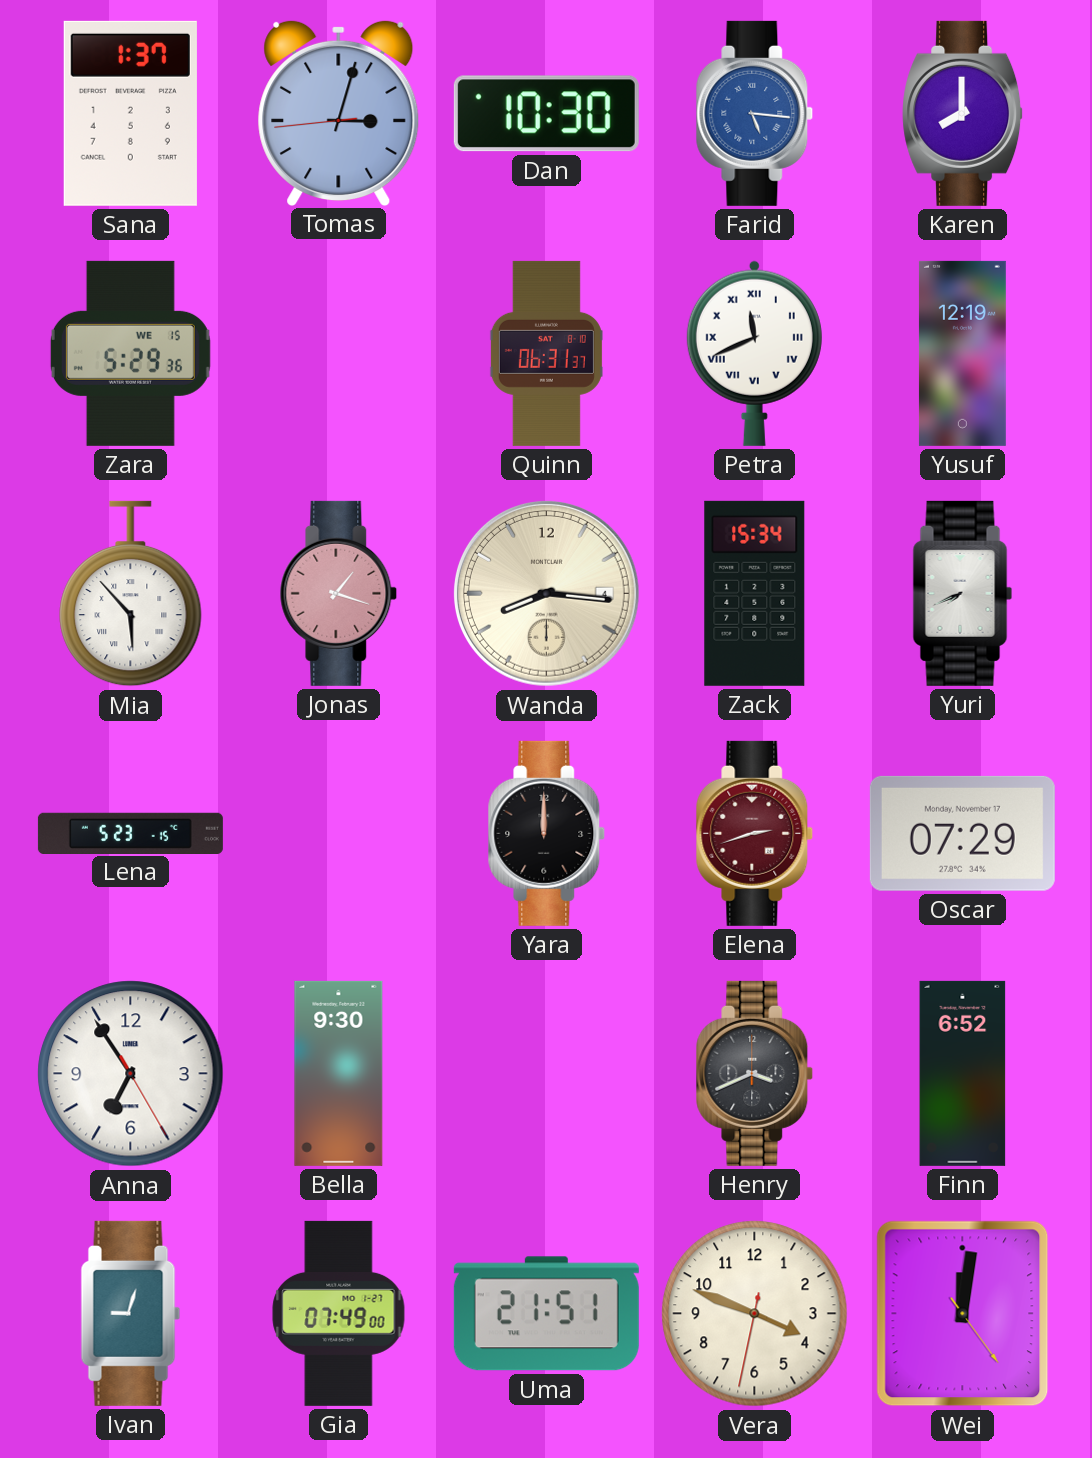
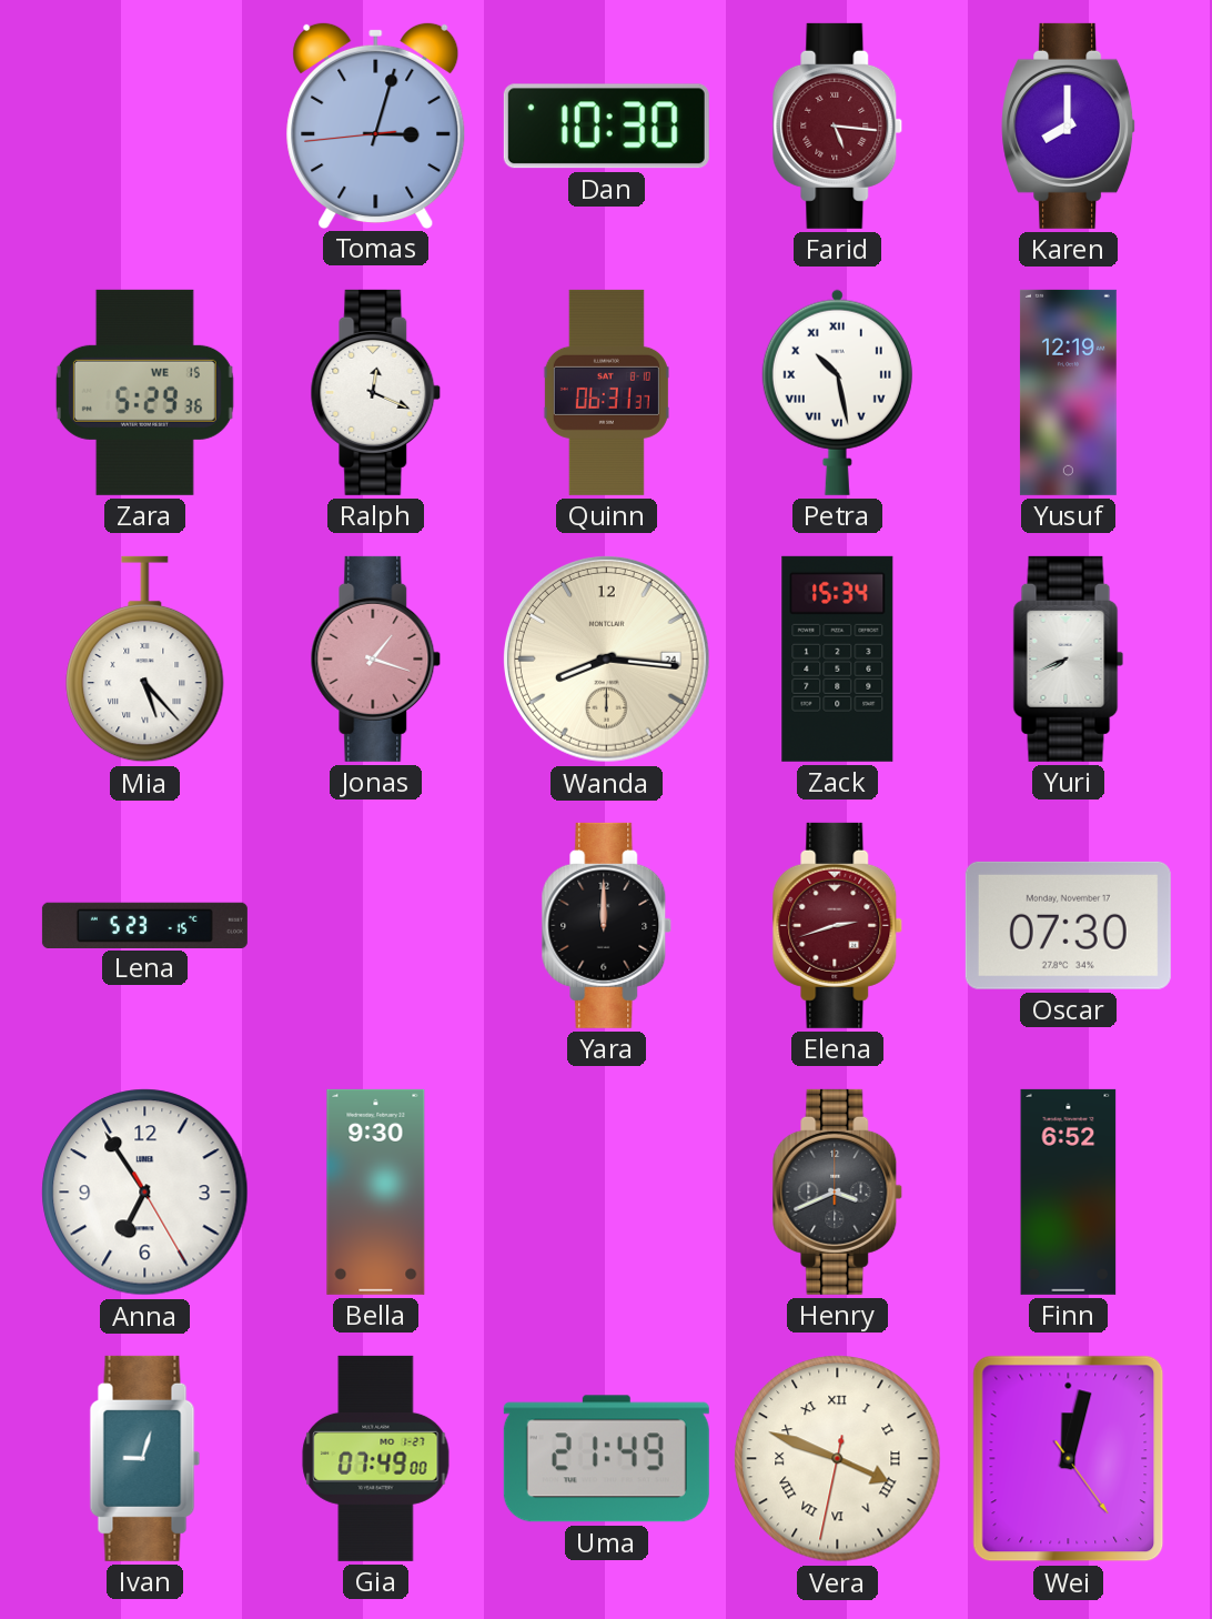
Sana: 1:37 -> none (130, 113)
Farid dial: blue -> burgundy (838, 125)
Ralph: none -> 12:19 (376, 392)
Petra: 11:41 -> 10:28 (837, 392)
Mia: 5:53 -> 5:23 (145, 660)
Wanda date: 4 -> 24 (607, 660)
Oscar: 07:29 -> 07:30 (1068, 925)
Uma: 21:51 -> 21:49 (606, 1459)
Vera numerals: Arabic -> Roman (838, 1459)
Wei: 12:01 -> 12:02 (1069, 1459)
